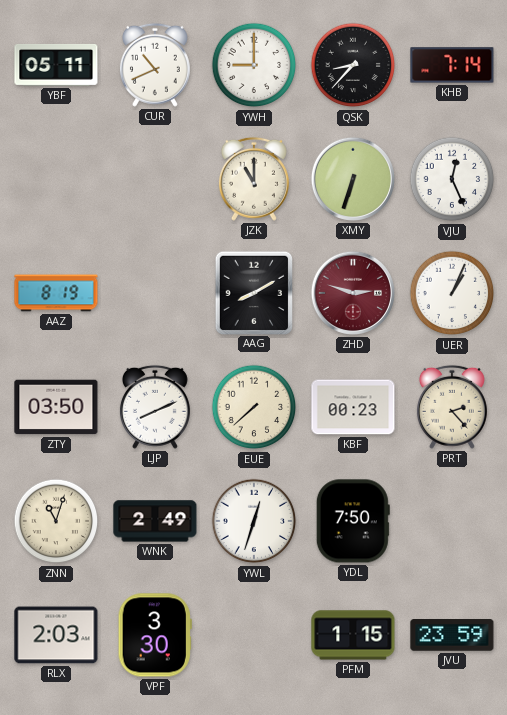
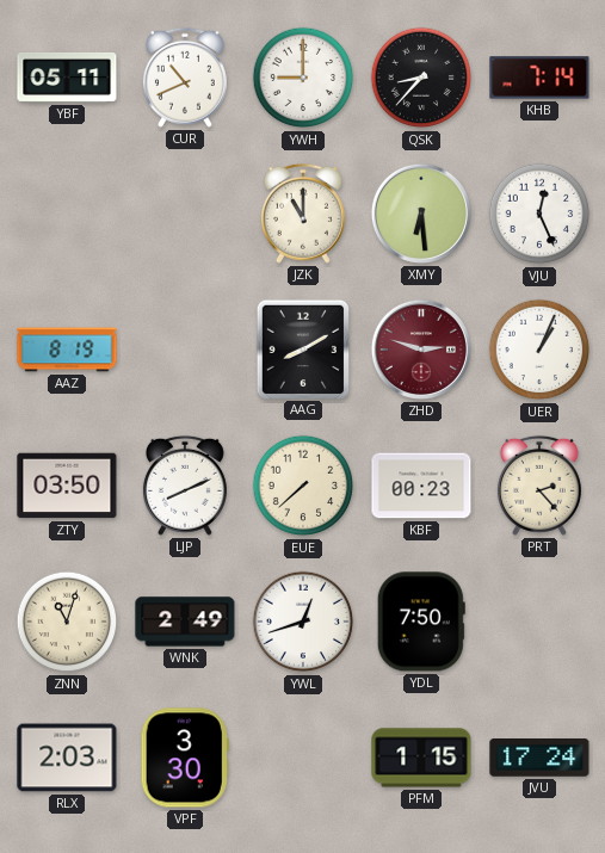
XMY: 6:33 -> 6:29 (421, 214)
YWL: 12:33 -> 12:42 (303, 622)
JVU: 23:59 -> 17:24 (539, 759)
